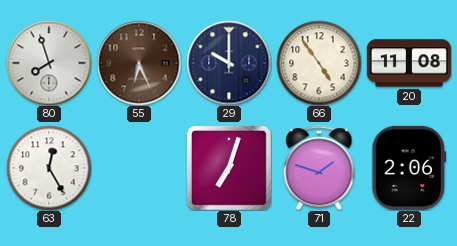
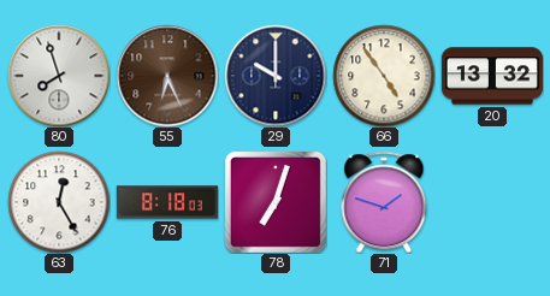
20: 11:08 -> 13:32 (492, 76)
76: none -> 8:18 (167, 202)
22: 2:06 -> none (409, 168)
